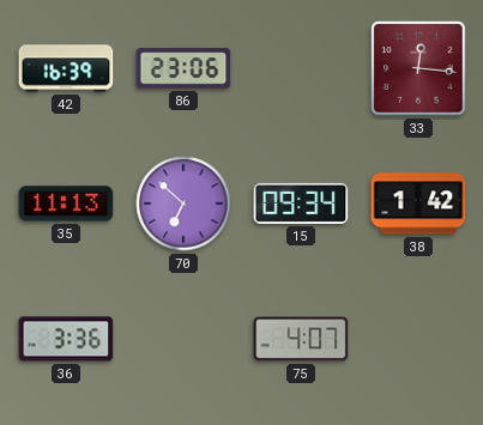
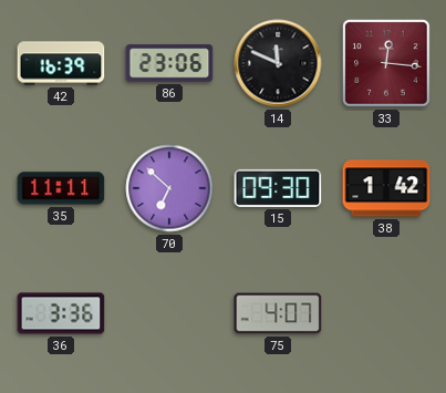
14: none -> 11:49 (278, 63)
35: 11:13 -> 11:11 (61, 188)
15: 09:34 -> 09:30 (278, 188)
